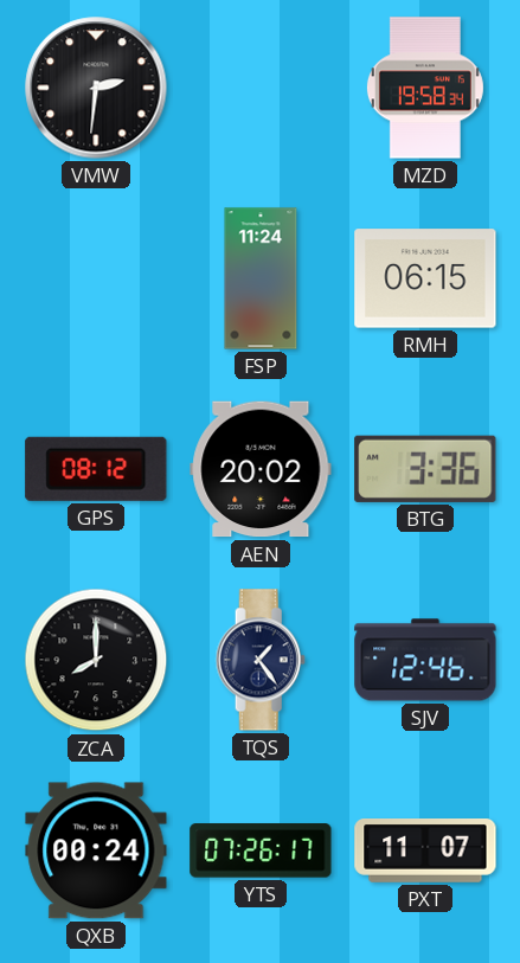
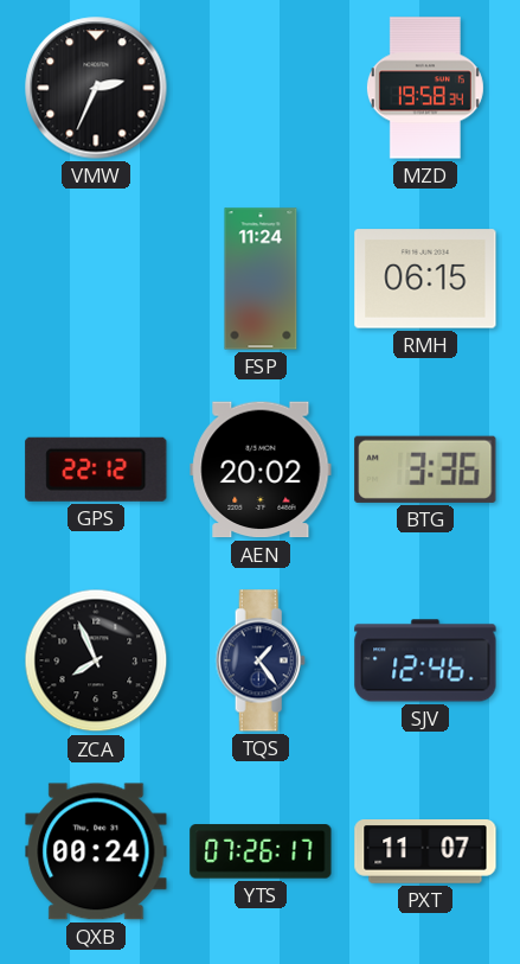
VMW: 2:31 -> 2:34 (96, 88)
GPS: 08:12 -> 22:12 (96, 470)
ZCA: 8:00 -> 7:56 (96, 660)
